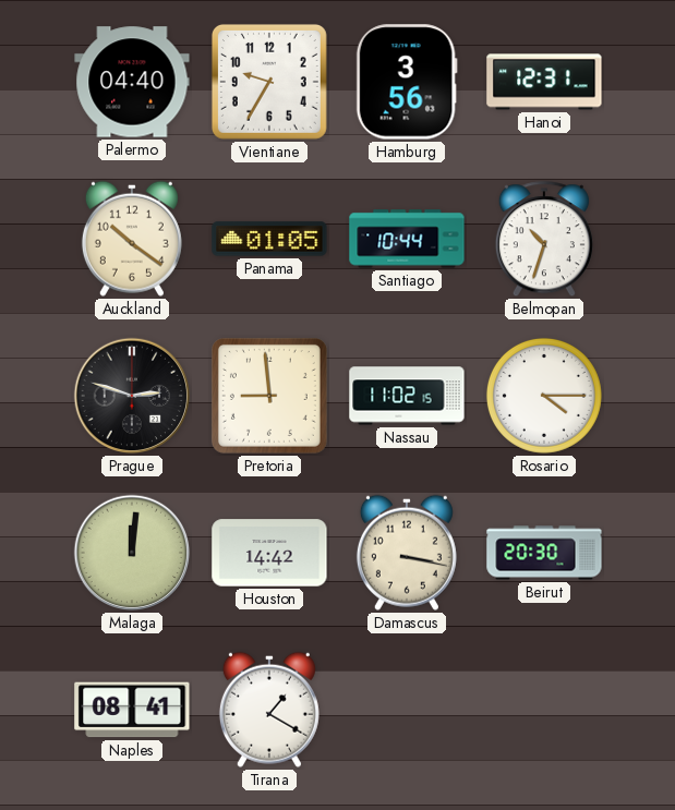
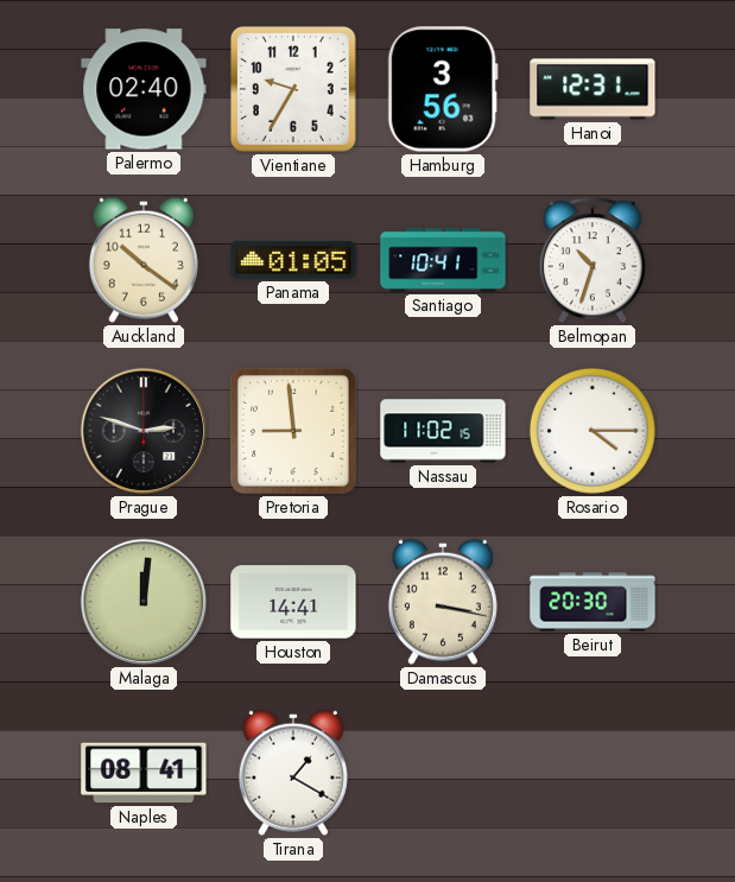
Palermo: 04:40 -> 02:40 (144, 89)
Santiago: 10:44 -> 10:41 (443, 260)
Houston: 14:42 -> 14:41 (293, 602)
